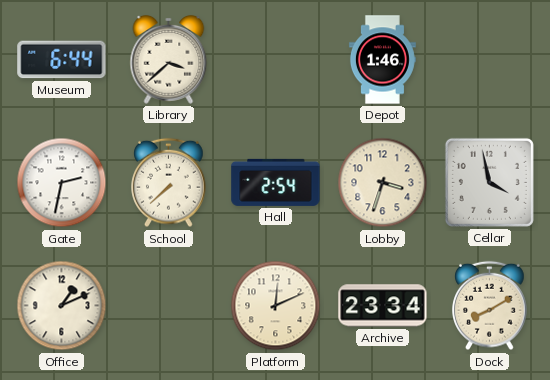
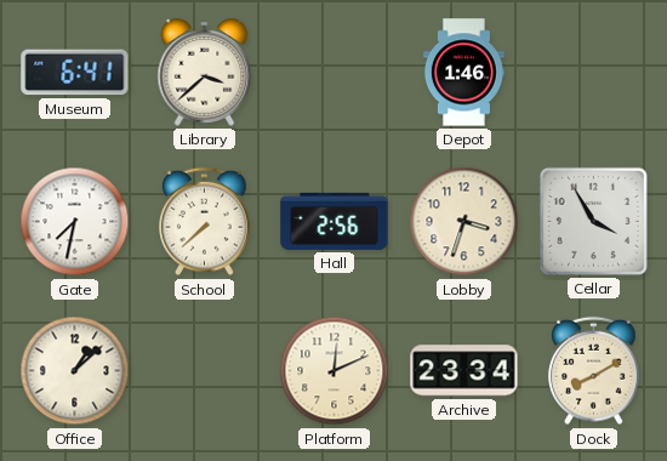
Museum: 6:44 -> 6:41 (75, 73)
Gate: 2:32 -> 7:32 (75, 222)
Hall: 2:54 -> 2:56 (335, 221)
Cellar: 3:58 -> 3:55 (593, 221)
Office: 1:11 -> 1:08 (75, 371)
